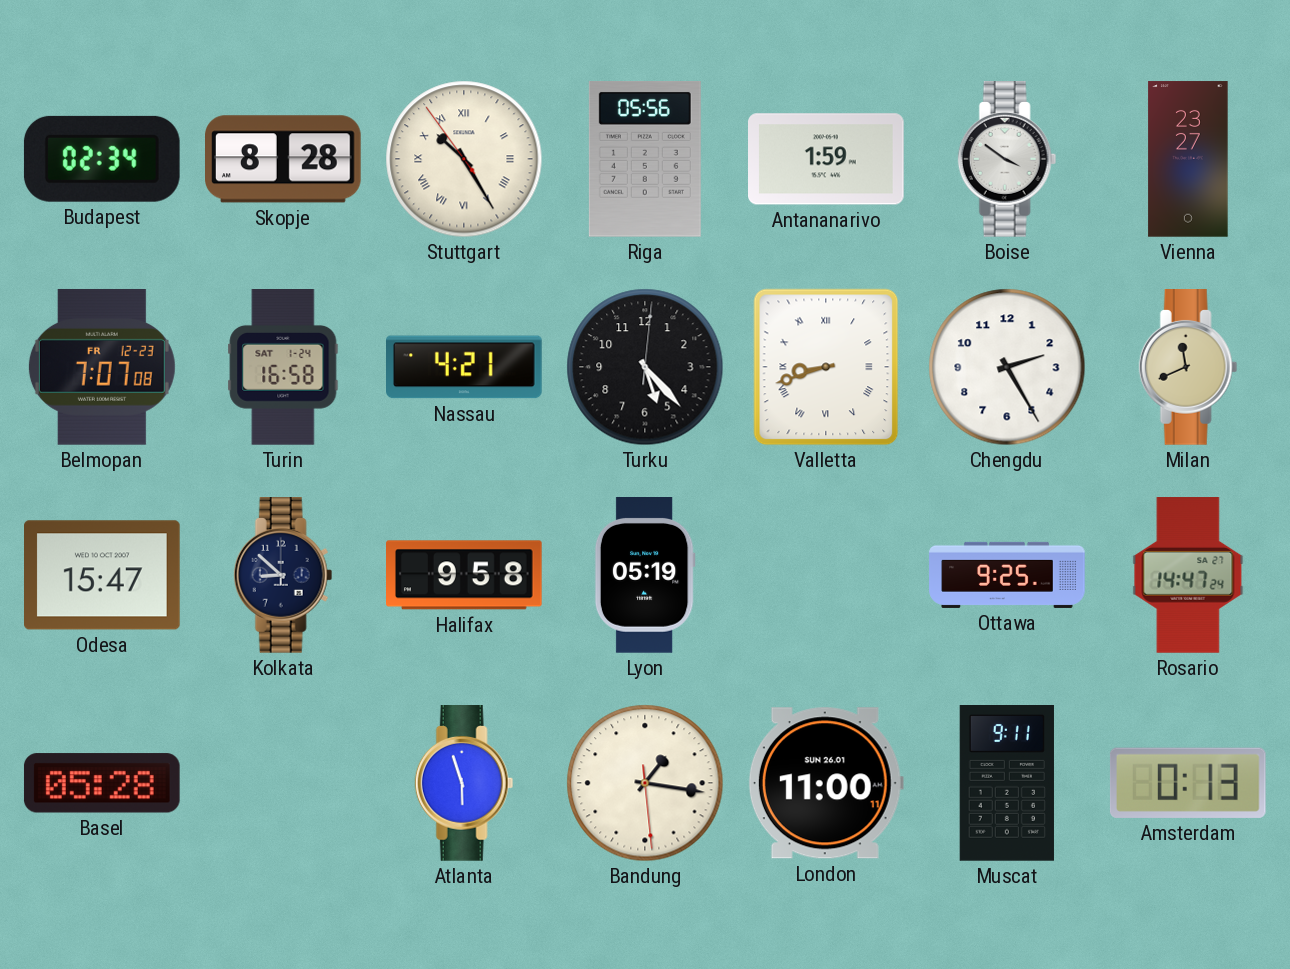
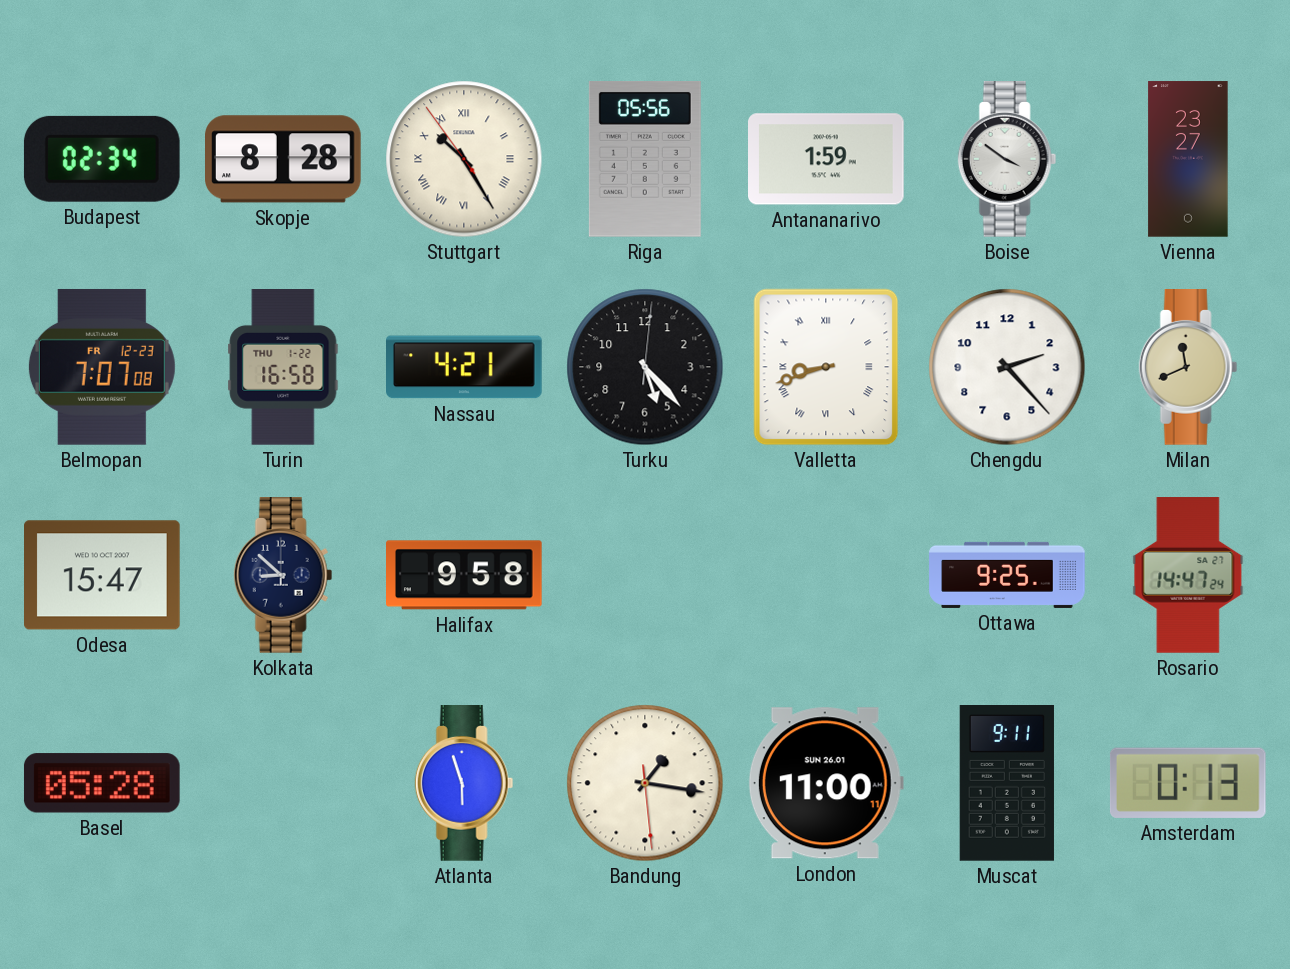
Turin date: SAT 1-24 -> THU 1-22 (283, 368)
Chengdu: 2:25 -> 2:23 (1007, 367)
Lyon: 05:19 -> none (645, 576)
